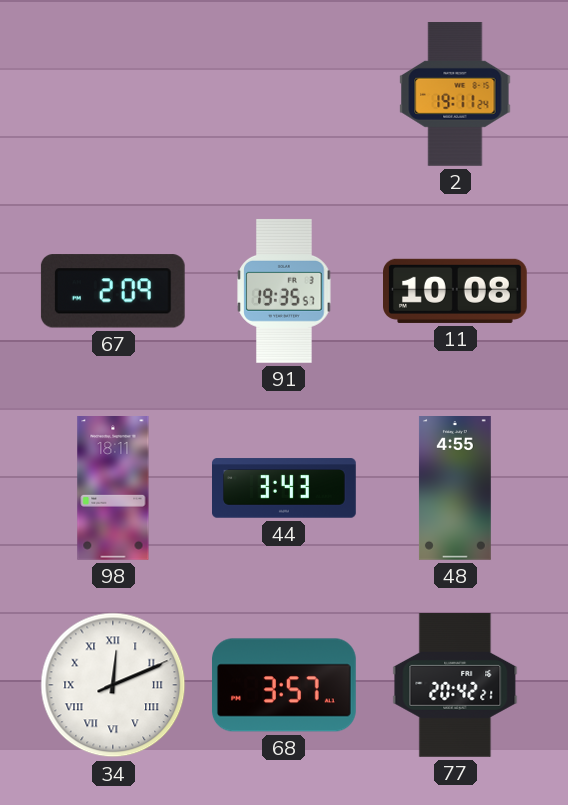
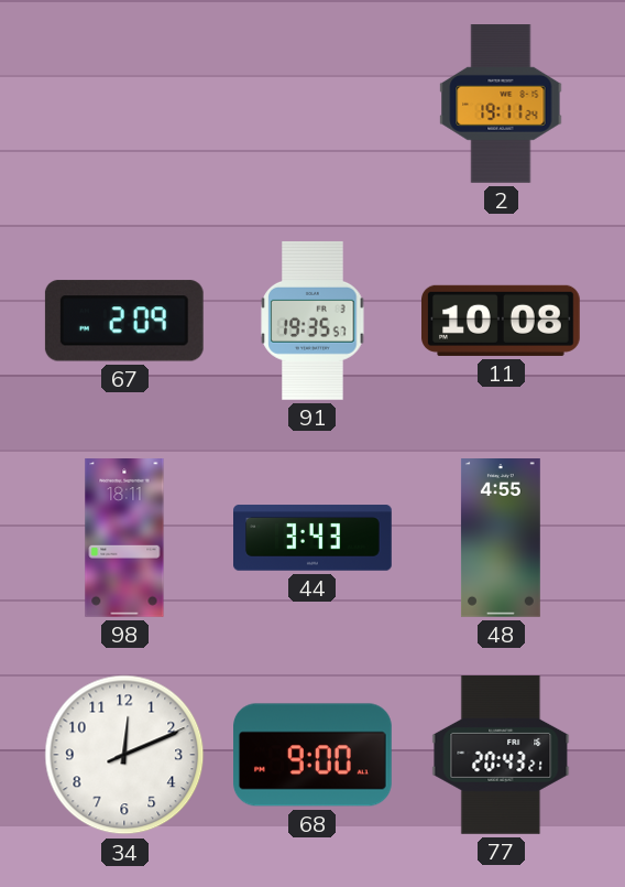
34 numerals: Roman -> Arabic (124, 755)
68: 3:57 -> 9:00 (314, 755)
77: 20:42 -> 20:43 (501, 756)
